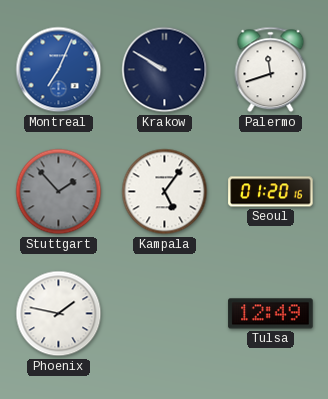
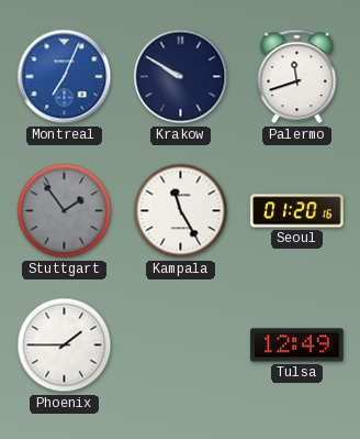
Stuttgart: 1:53 -> 1:54 (65, 211)
Kampala: 5:06 -> 11:25 (181, 211)
Phoenix: 1:47 -> 1:45 (65, 345)
